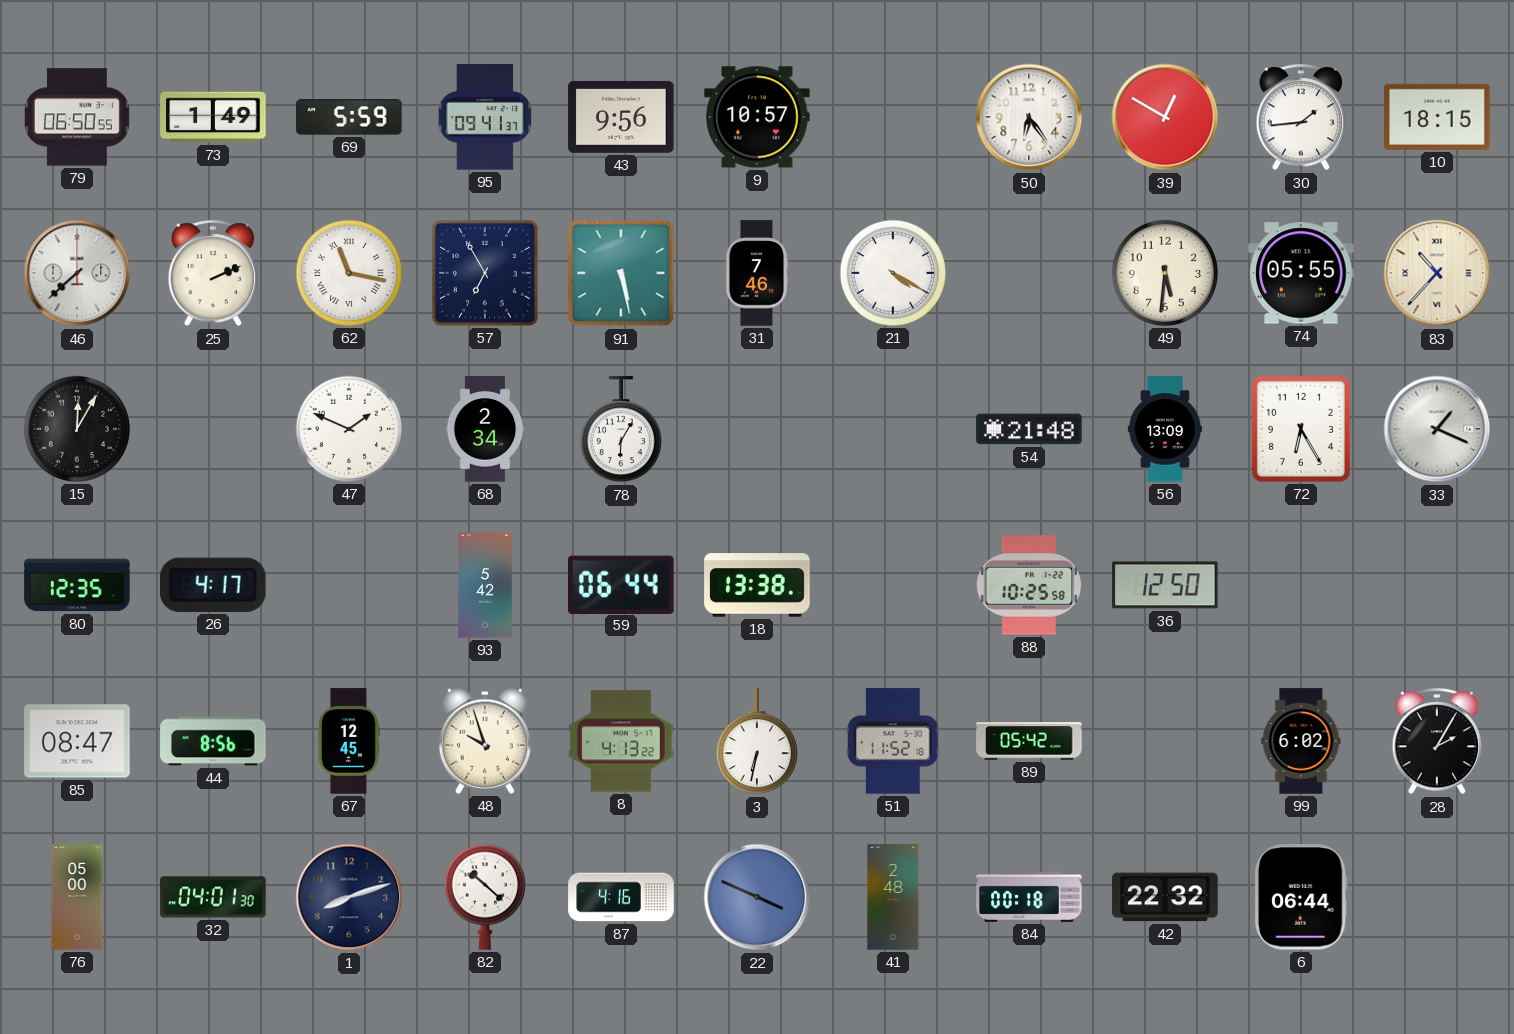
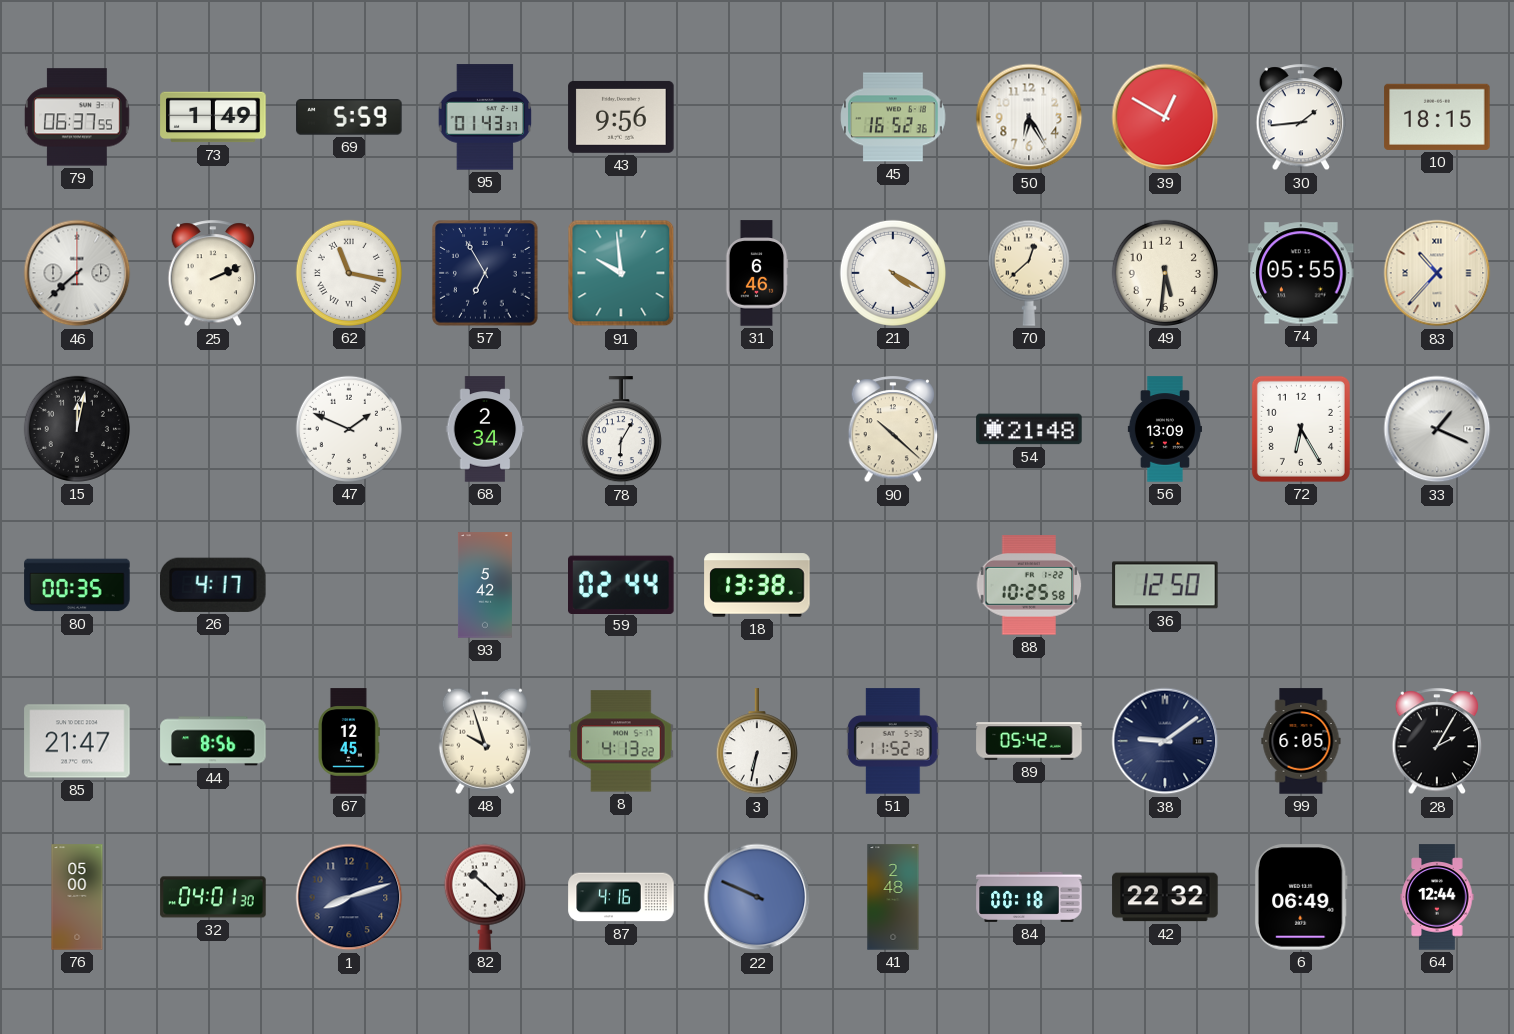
79: 06:50 -> 06:37 (78, 117)
95: 09:41 -> 01:43 (485, 117)
9: 10:57 -> none (757, 117)
45: none -> 16:52 (893, 117)
50: 6:24 -> 6:25 (1029, 117)
91: 5:28 -> 9:59 (621, 273)
31: 7:46 -> 6:46 (757, 273)
70: none -> 12:38 (1029, 273)
15: 12:05 -> 12:02 (77, 429)
90: none -> 10:22 (893, 430)
80: 12:35 -> 00:35 (77, 585)
59: 06:44 -> 02:44 (622, 584)
85: 08:47 -> 21:47 (77, 741)
38: none -> 9:09 (1165, 741)
99: 6:02 -> 6:05 (1301, 741)
22: 3:49 -> 9:49 (757, 897)
6: 06:44 -> 06:49 (1301, 897)
64: none -> 12:44 (1437, 897)
